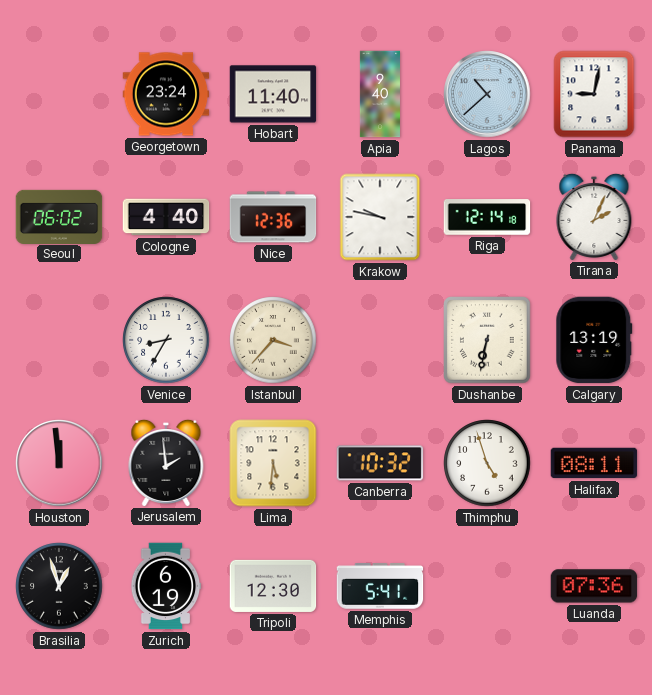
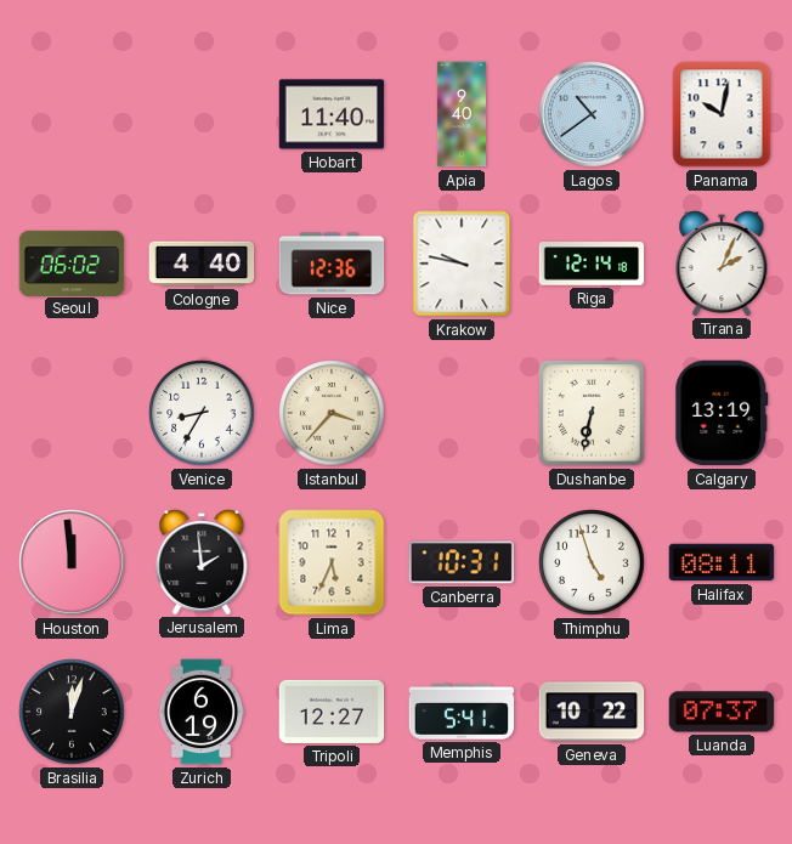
Georgetown: 23:24 -> none (166, 94)
Lagos: 10:38 -> 10:39 (592, 114)
Panama: 9:02 -> 10:02 (722, 114)
Lima: 5:31 -> 5:34 (332, 562)
Canberra: 10:32 -> 10:31 (462, 562)
Brasilia: 12:57 -> 12:03 (72, 712)
Tripoli: 12:30 -> 12:27 (332, 712)
Geneva: none -> 10:22 (592, 712)
Luanda: 07:36 -> 07:37 (722, 712)
